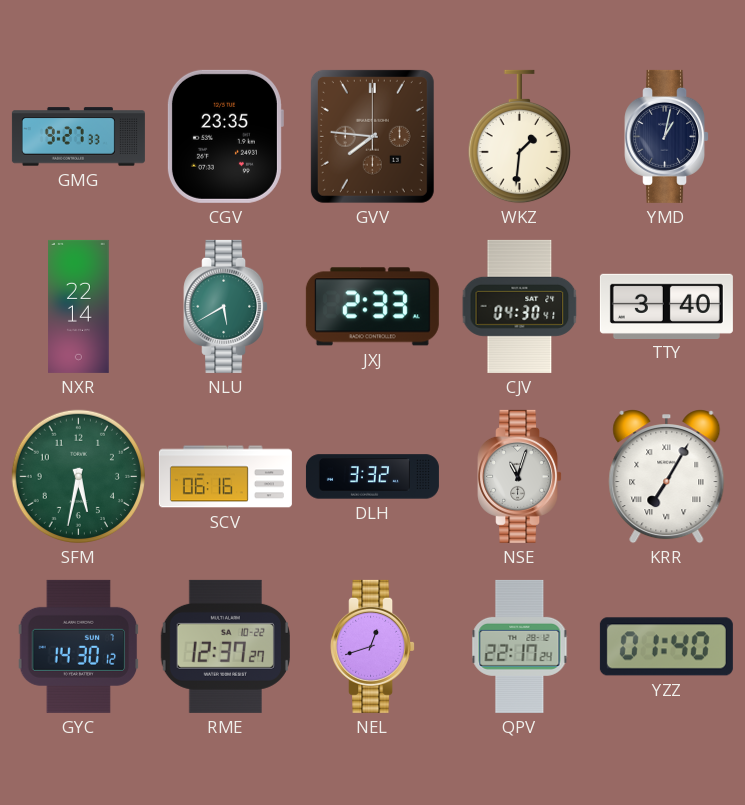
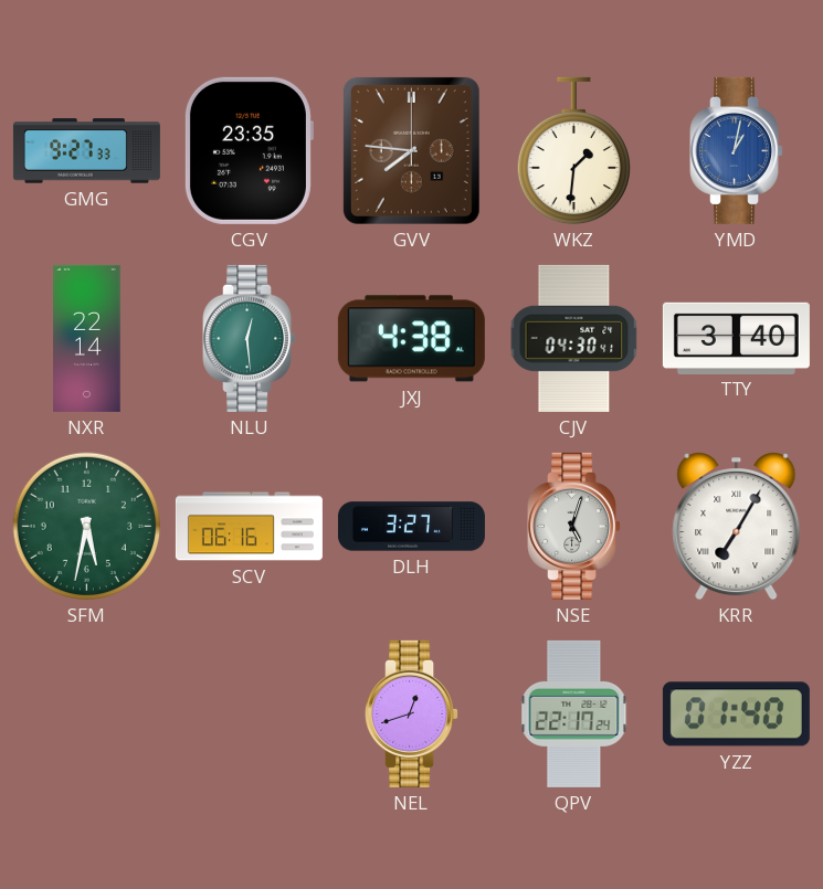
YMD dial: navy -> blue (737, 150)
NLU: 5:40 -> 12:29 (250, 338)
JXJ: 2:33 -> 4:38 (411, 339)
DLH: 3:32 -> 3:27 (411, 527)
NSE: 11:03 -> 5:03 (574, 526)
GYC: 14:30 -> none (79, 646)
RME: 12:37 -> none (225, 646)
